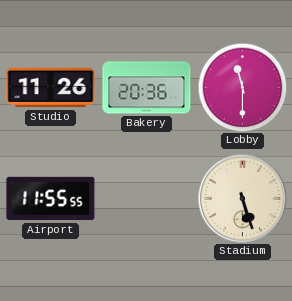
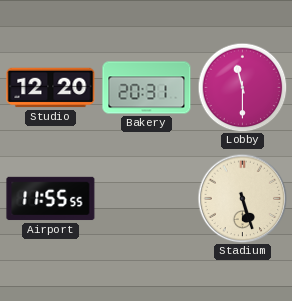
Studio: 11:26 -> 12:20 (51, 88)
Bakery: 20:36 -> 20:31 (147, 88)
